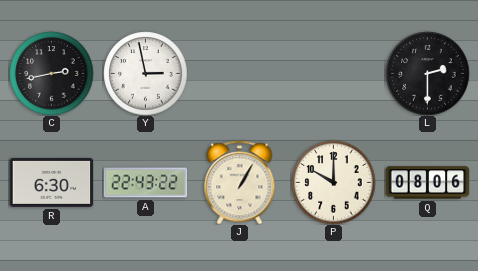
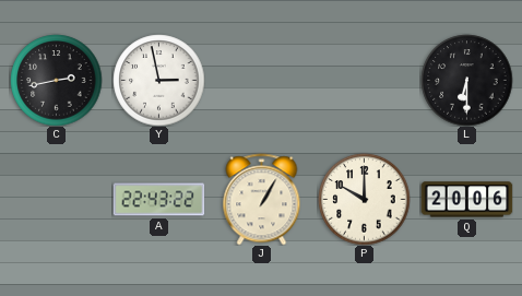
L: 2:30 -> 6:30 (466, 80)
R: 6:30 -> none (51, 182)
Q: 08:06 -> 20:06 (466, 200)
